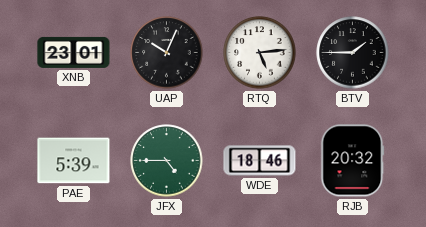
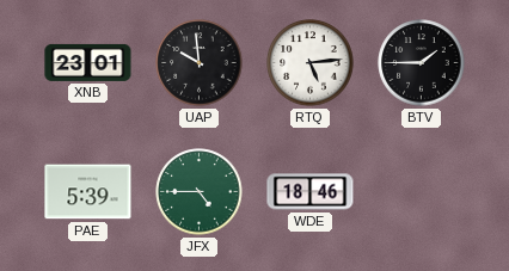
UAP: 10:04 -> 9:59 (200, 63)
RJB: 20:32 -> none (353, 161)
